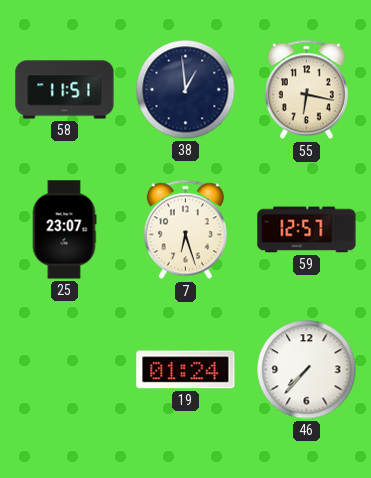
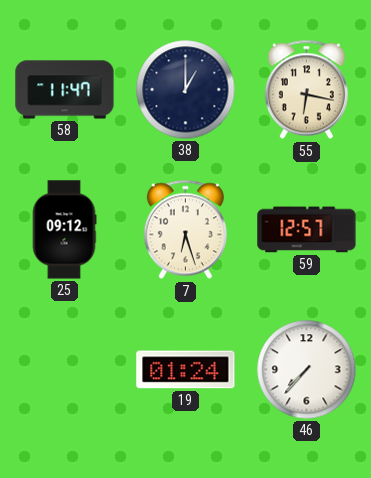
58: 11:51 -> 11:47 (65, 90)
38: 12:59 -> 1:00 (186, 90)
25: 23:07 -> 09:12 (64, 230)
